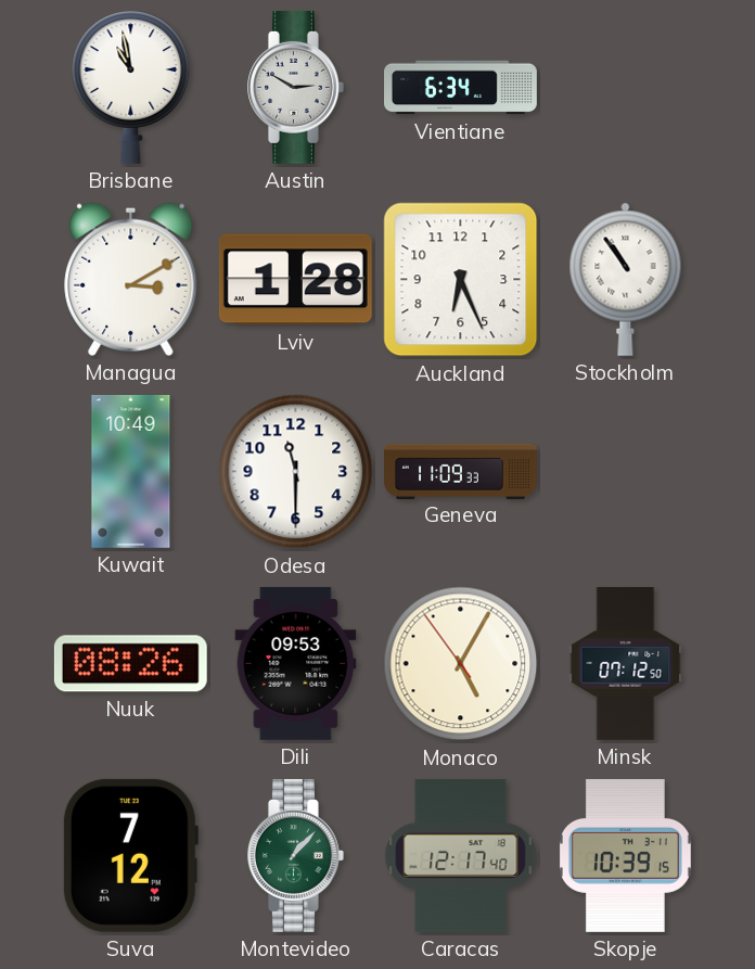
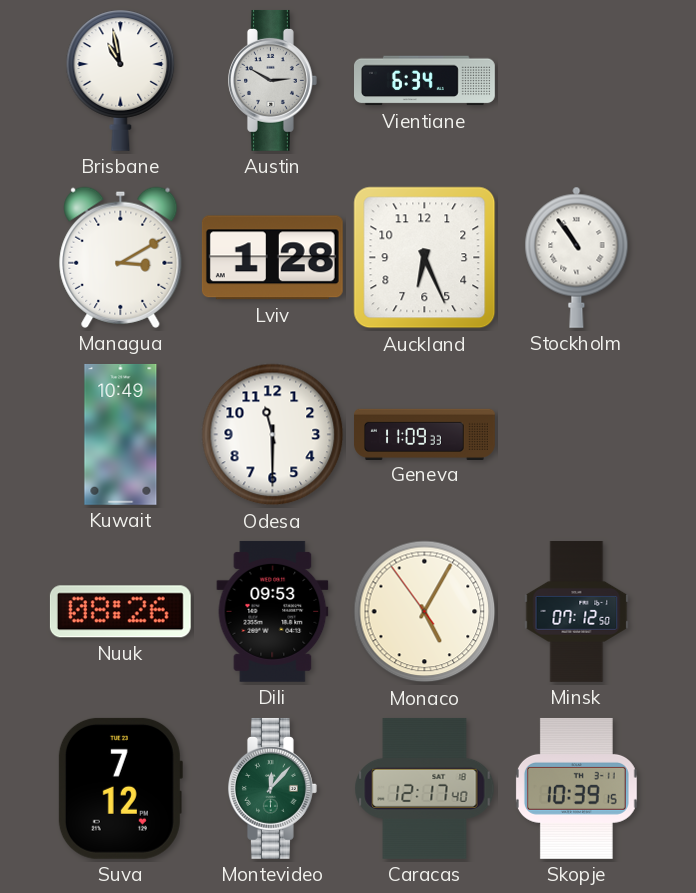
Montevideo: 1:07 -> 12:07 (273, 788)
